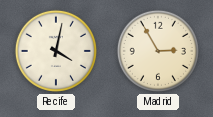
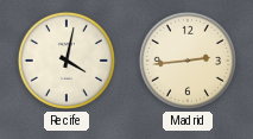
Madrid: 2:55 -> 2:44 (188, 61)
